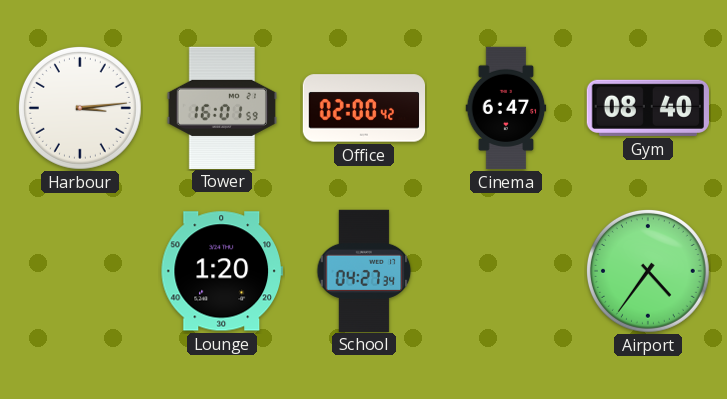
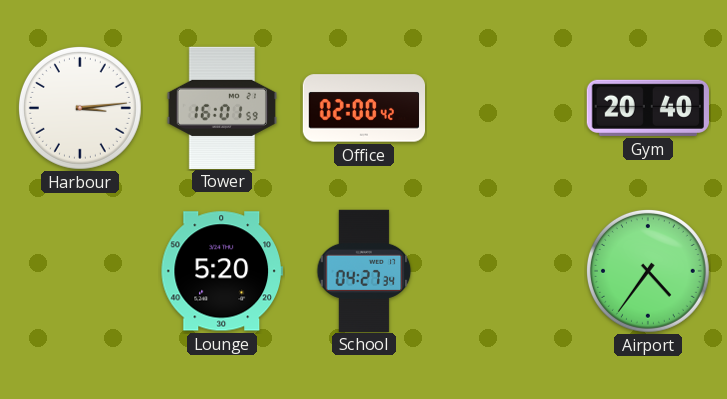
Cinema: 6:47 -> none (506, 108)
Gym: 08:40 -> 20:40 (648, 108)
Lounge: 1:20 -> 5:20 (222, 271)
